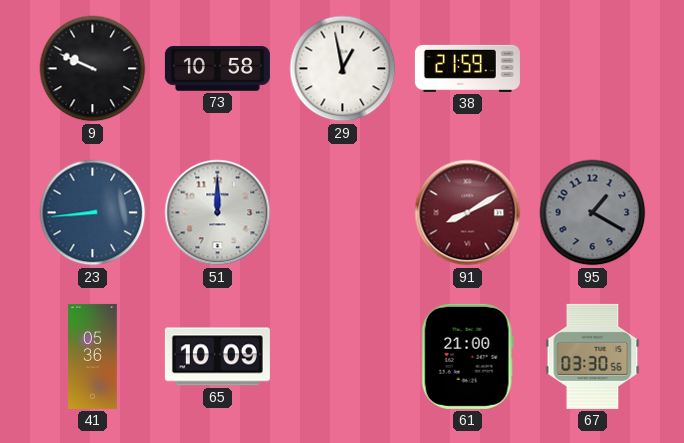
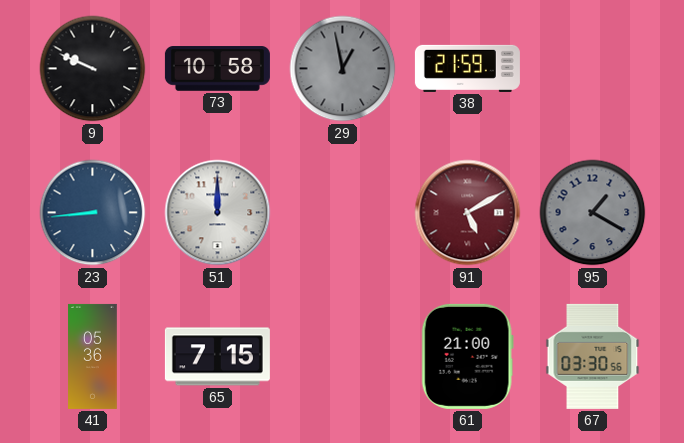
29 dial: white -> grey (343, 69)
91: 8:10 -> 5:10 (468, 213)
65: 10:09 -> 7:15 (217, 357)
